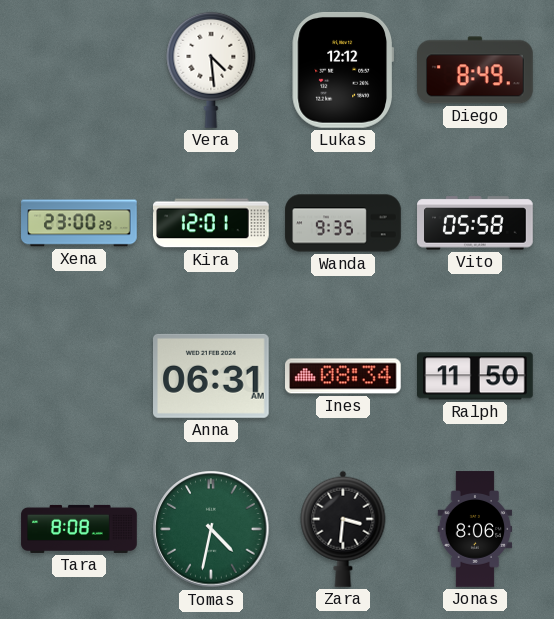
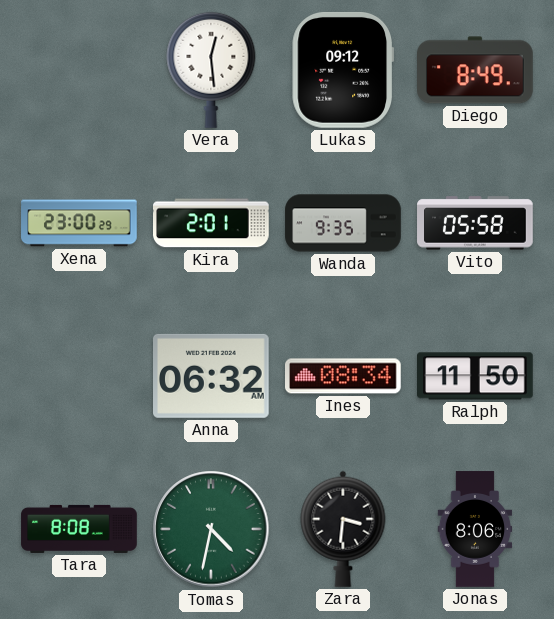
Vera: 4:29 -> 12:29 (211, 70)
Lukas: 12:12 -> 09:12 (343, 71)
Kira: 12:01 -> 2:01 (212, 223)
Anna: 06:31 -> 06:32 (212, 376)
